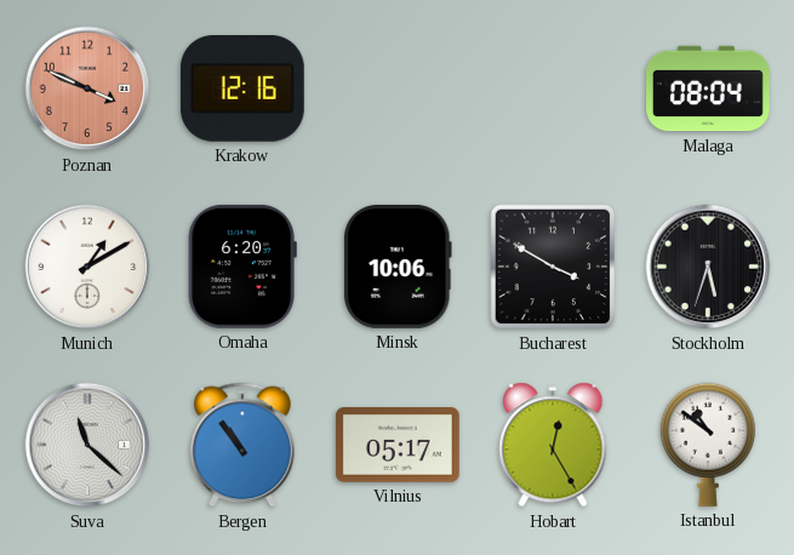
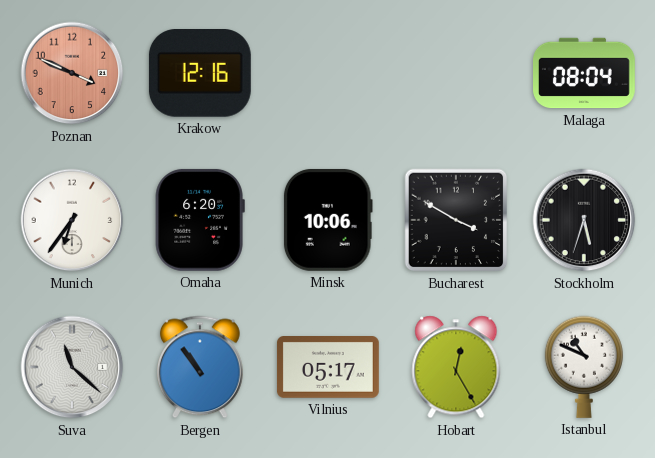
Munich: 1:10 -> 6:36 (72, 220)
Istanbul: 10:51 -> 10:49 (584, 367)
